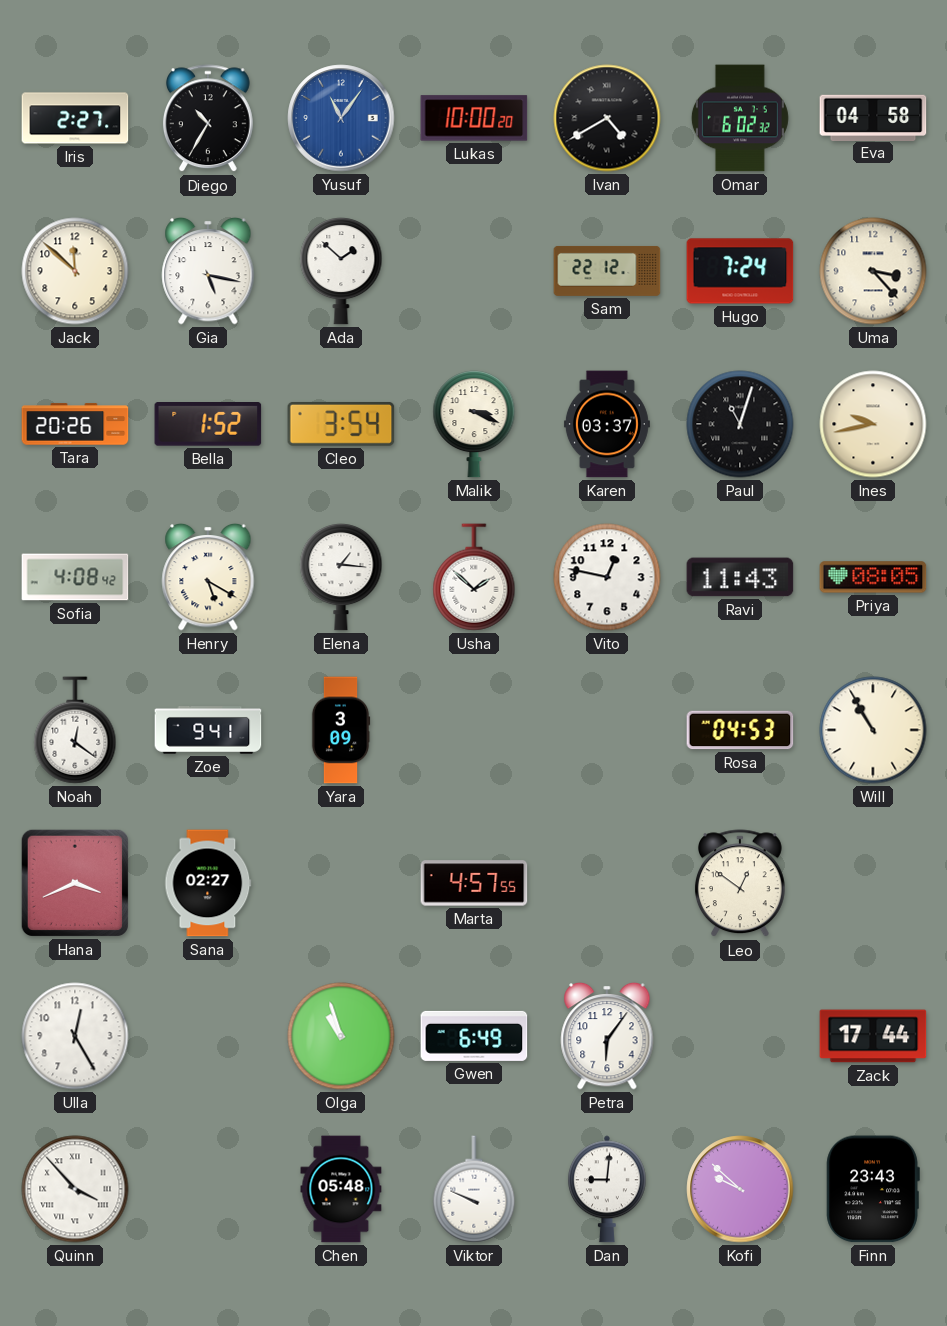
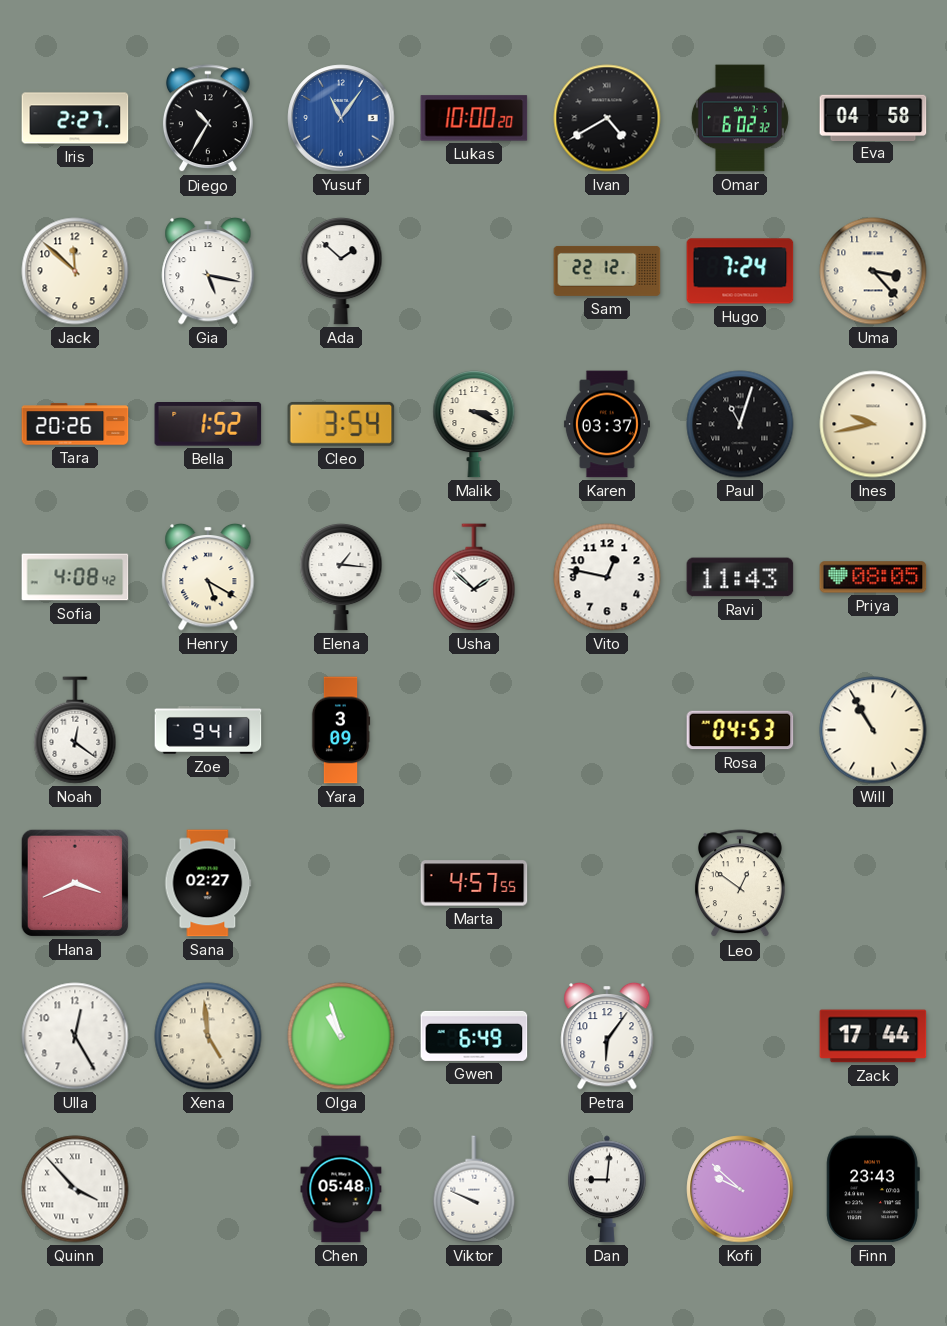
Xena: none -> 4:59 (208, 1036)
